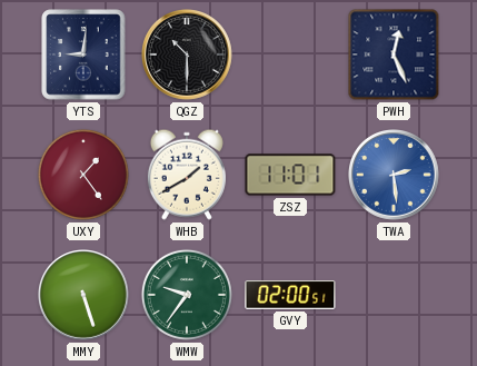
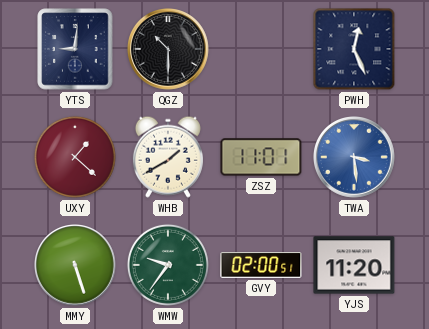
UXY: 1:24 -> 1:22 (75, 157)
TWA: 2:29 -> 3:29 (355, 158)
YJS: none -> 11:20 (354, 265)
